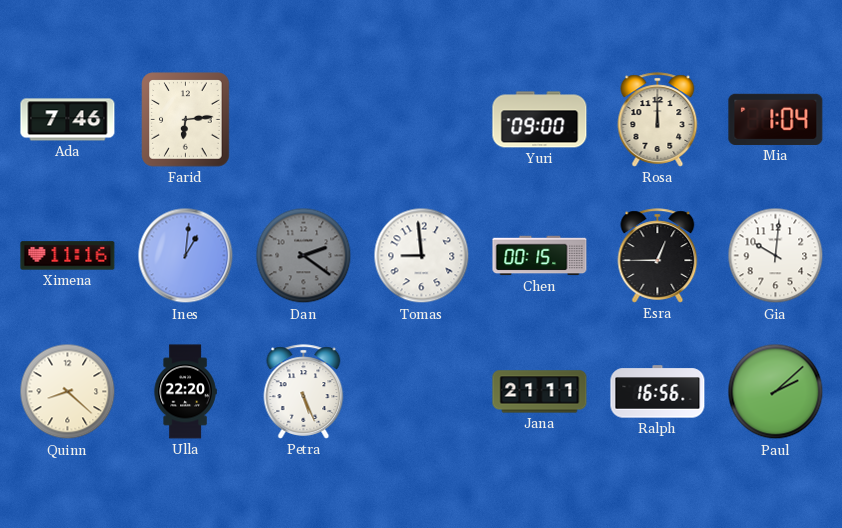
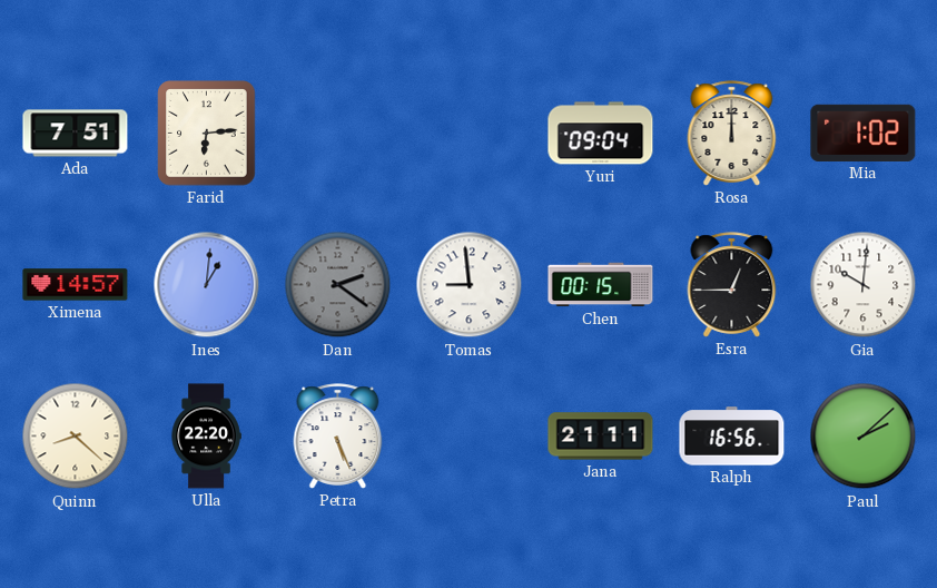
Ada: 7:46 -> 7:51 (76, 134)
Yuri: 09:00 -> 09:04 (601, 134)
Mia: 1:04 -> 1:02 (864, 133)
Ximena: 11:16 -> 14:57 (76, 285)
